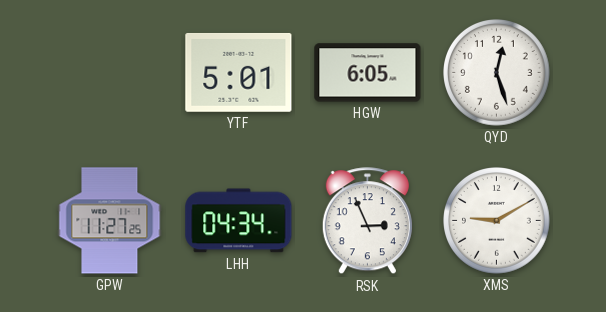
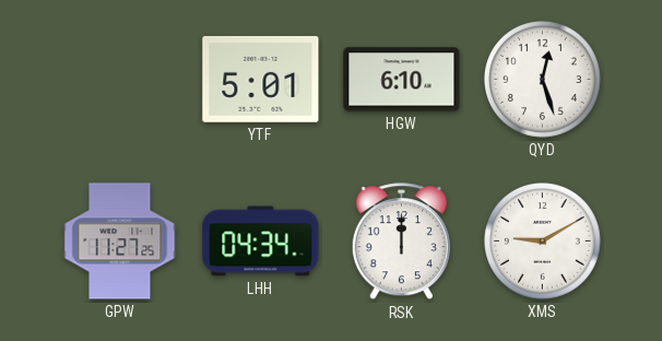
HGW: 6:05 -> 6:10 (402, 80)
RSK: 2:56 -> 12:00 (401, 242)
